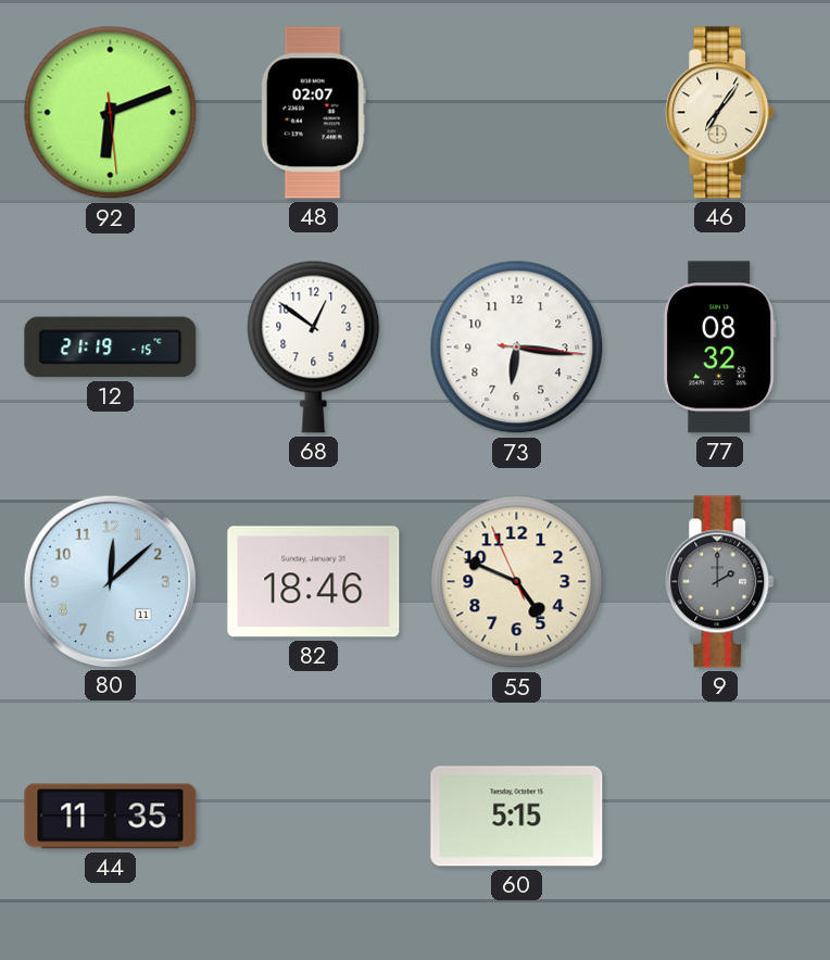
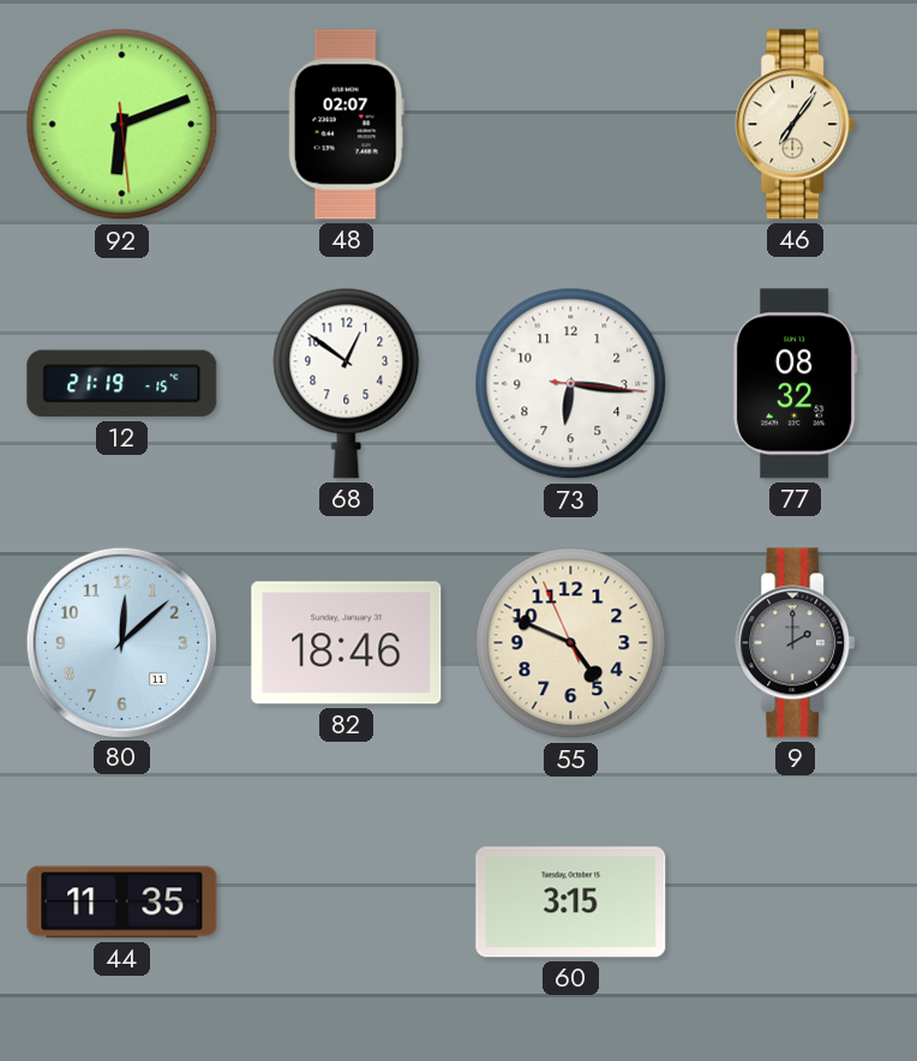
60: 5:15 -> 3:15 (571, 903)
